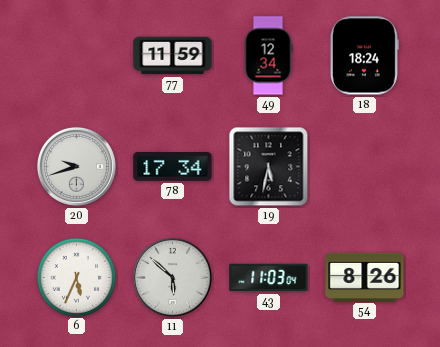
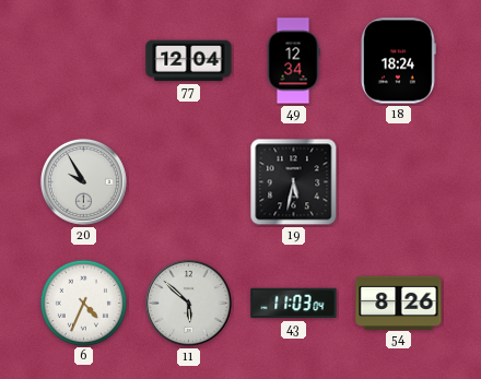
77: 11:59 -> 12:04 (189, 61)
20: 9:42 -> 9:55 (83, 181)
78: 17:34 -> none (173, 167)
6: 5:34 -> 4:34 (83, 303)
